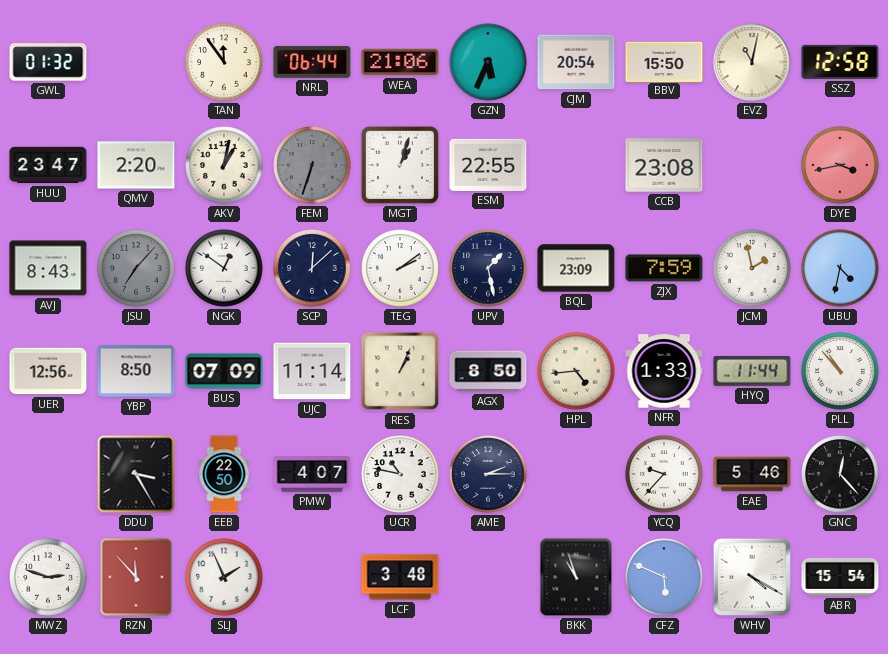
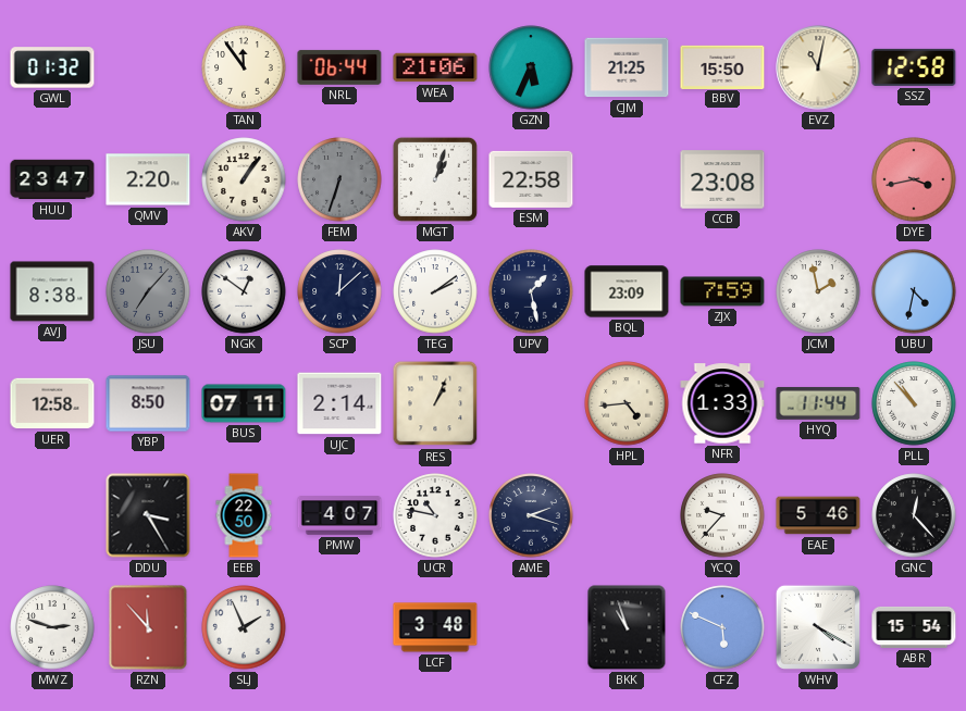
CJM: 20:54 -> 21:25 (627, 67)
AKV: 1:02 -> 1:06 (244, 179)
ESM: 22:55 -> 22:58 (531, 179)
AVJ: 8:43 -> 8:38 (52, 291)
UER: 12:56 -> 12:58 (52, 403)
BUS: 07:09 -> 07:11 (244, 403)
UJC: 11:14 -> 2:14 (339, 403)
AGX: 8:50 -> none (488, 371)
AME: 2:15 -> 2:18 (531, 515)
